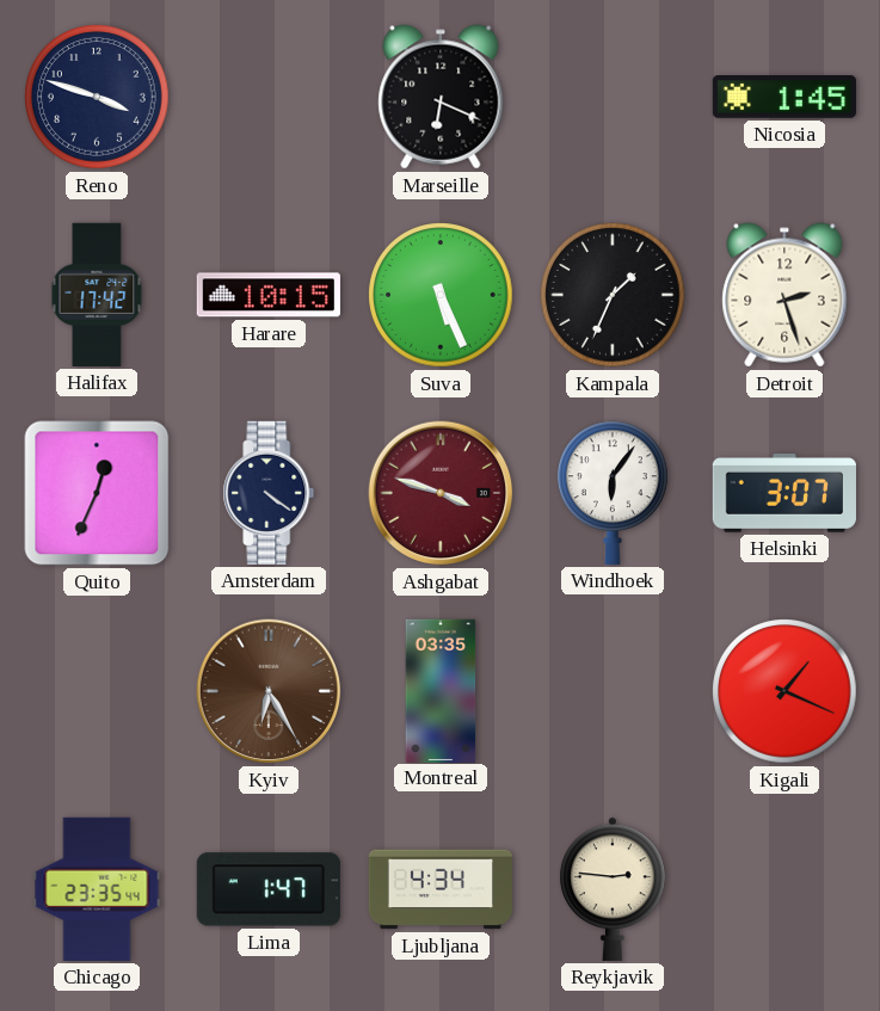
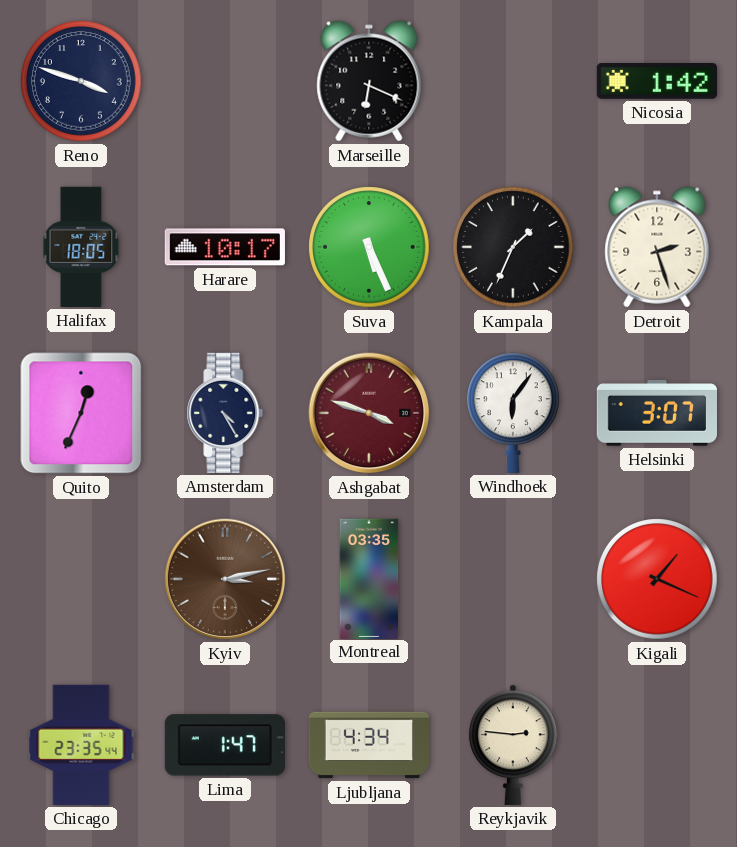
Nicosia: 1:45 -> 1:42 (657, 81)
Halifax: 17:42 -> 18:05 (81, 247)
Harare: 10:15 -> 10:17 (225, 247)
Amsterdam: 4:21 -> 4:25 (225, 413)
Kyiv: 6:25 -> 3:13 (225, 579)
